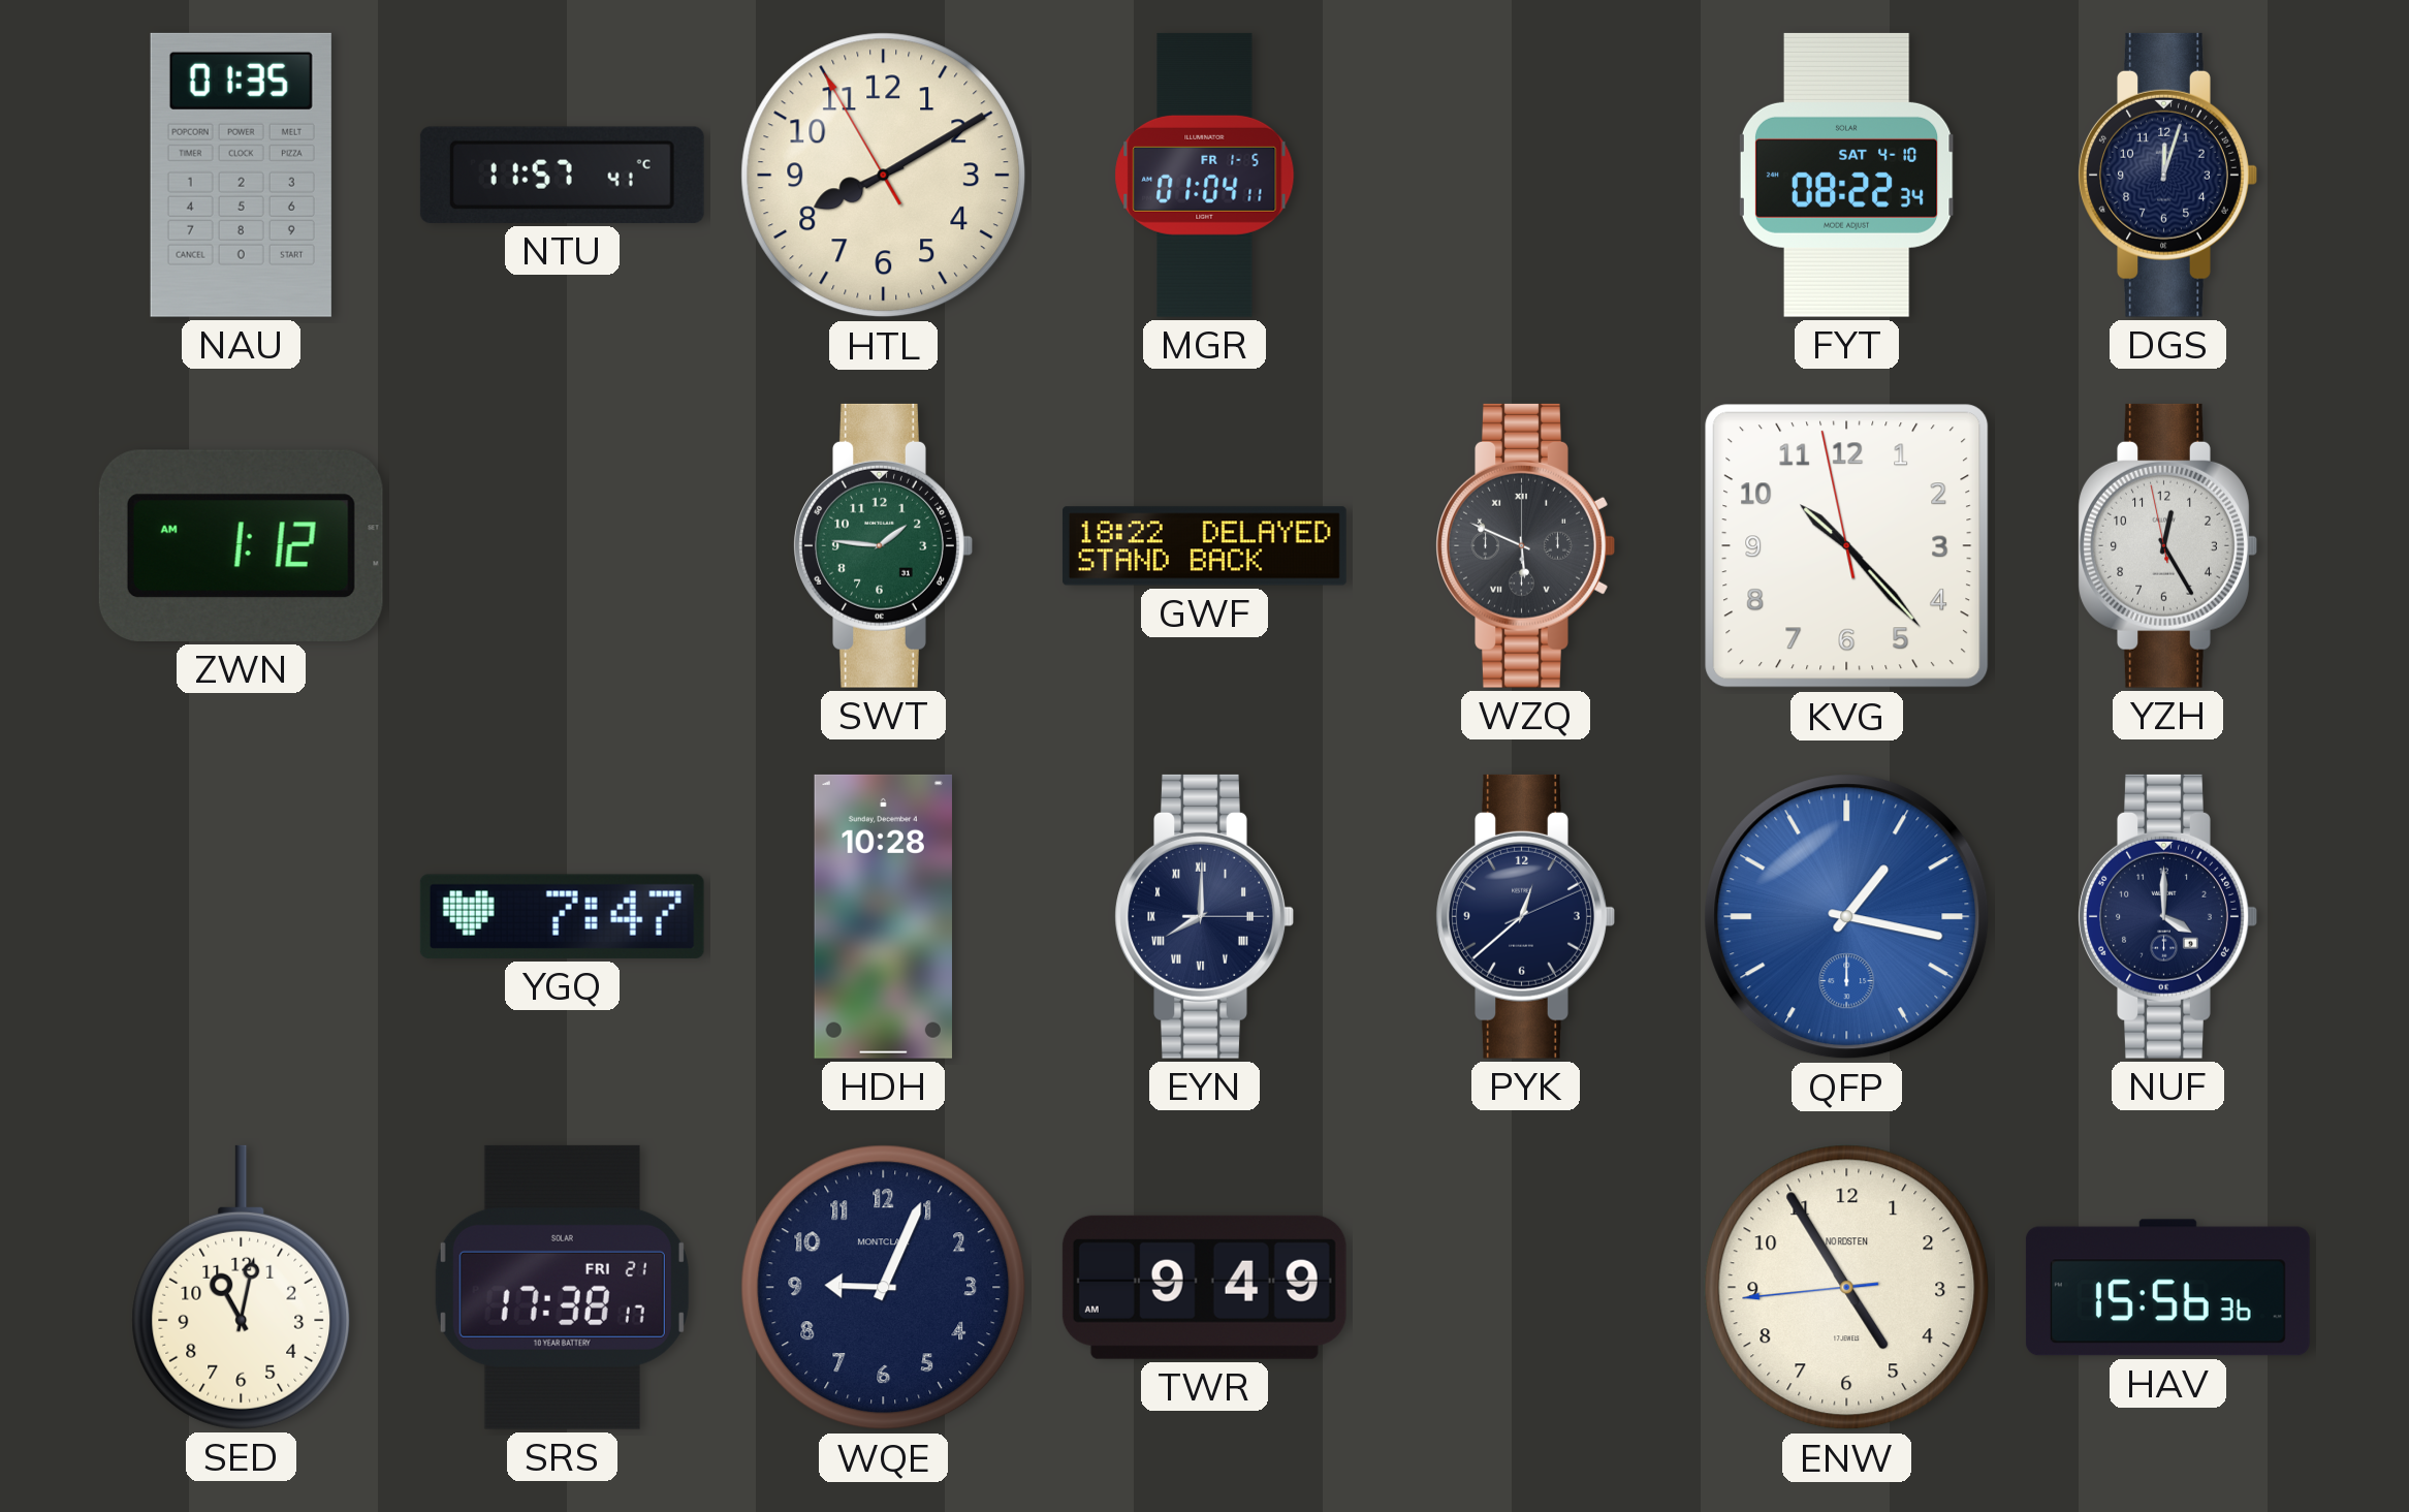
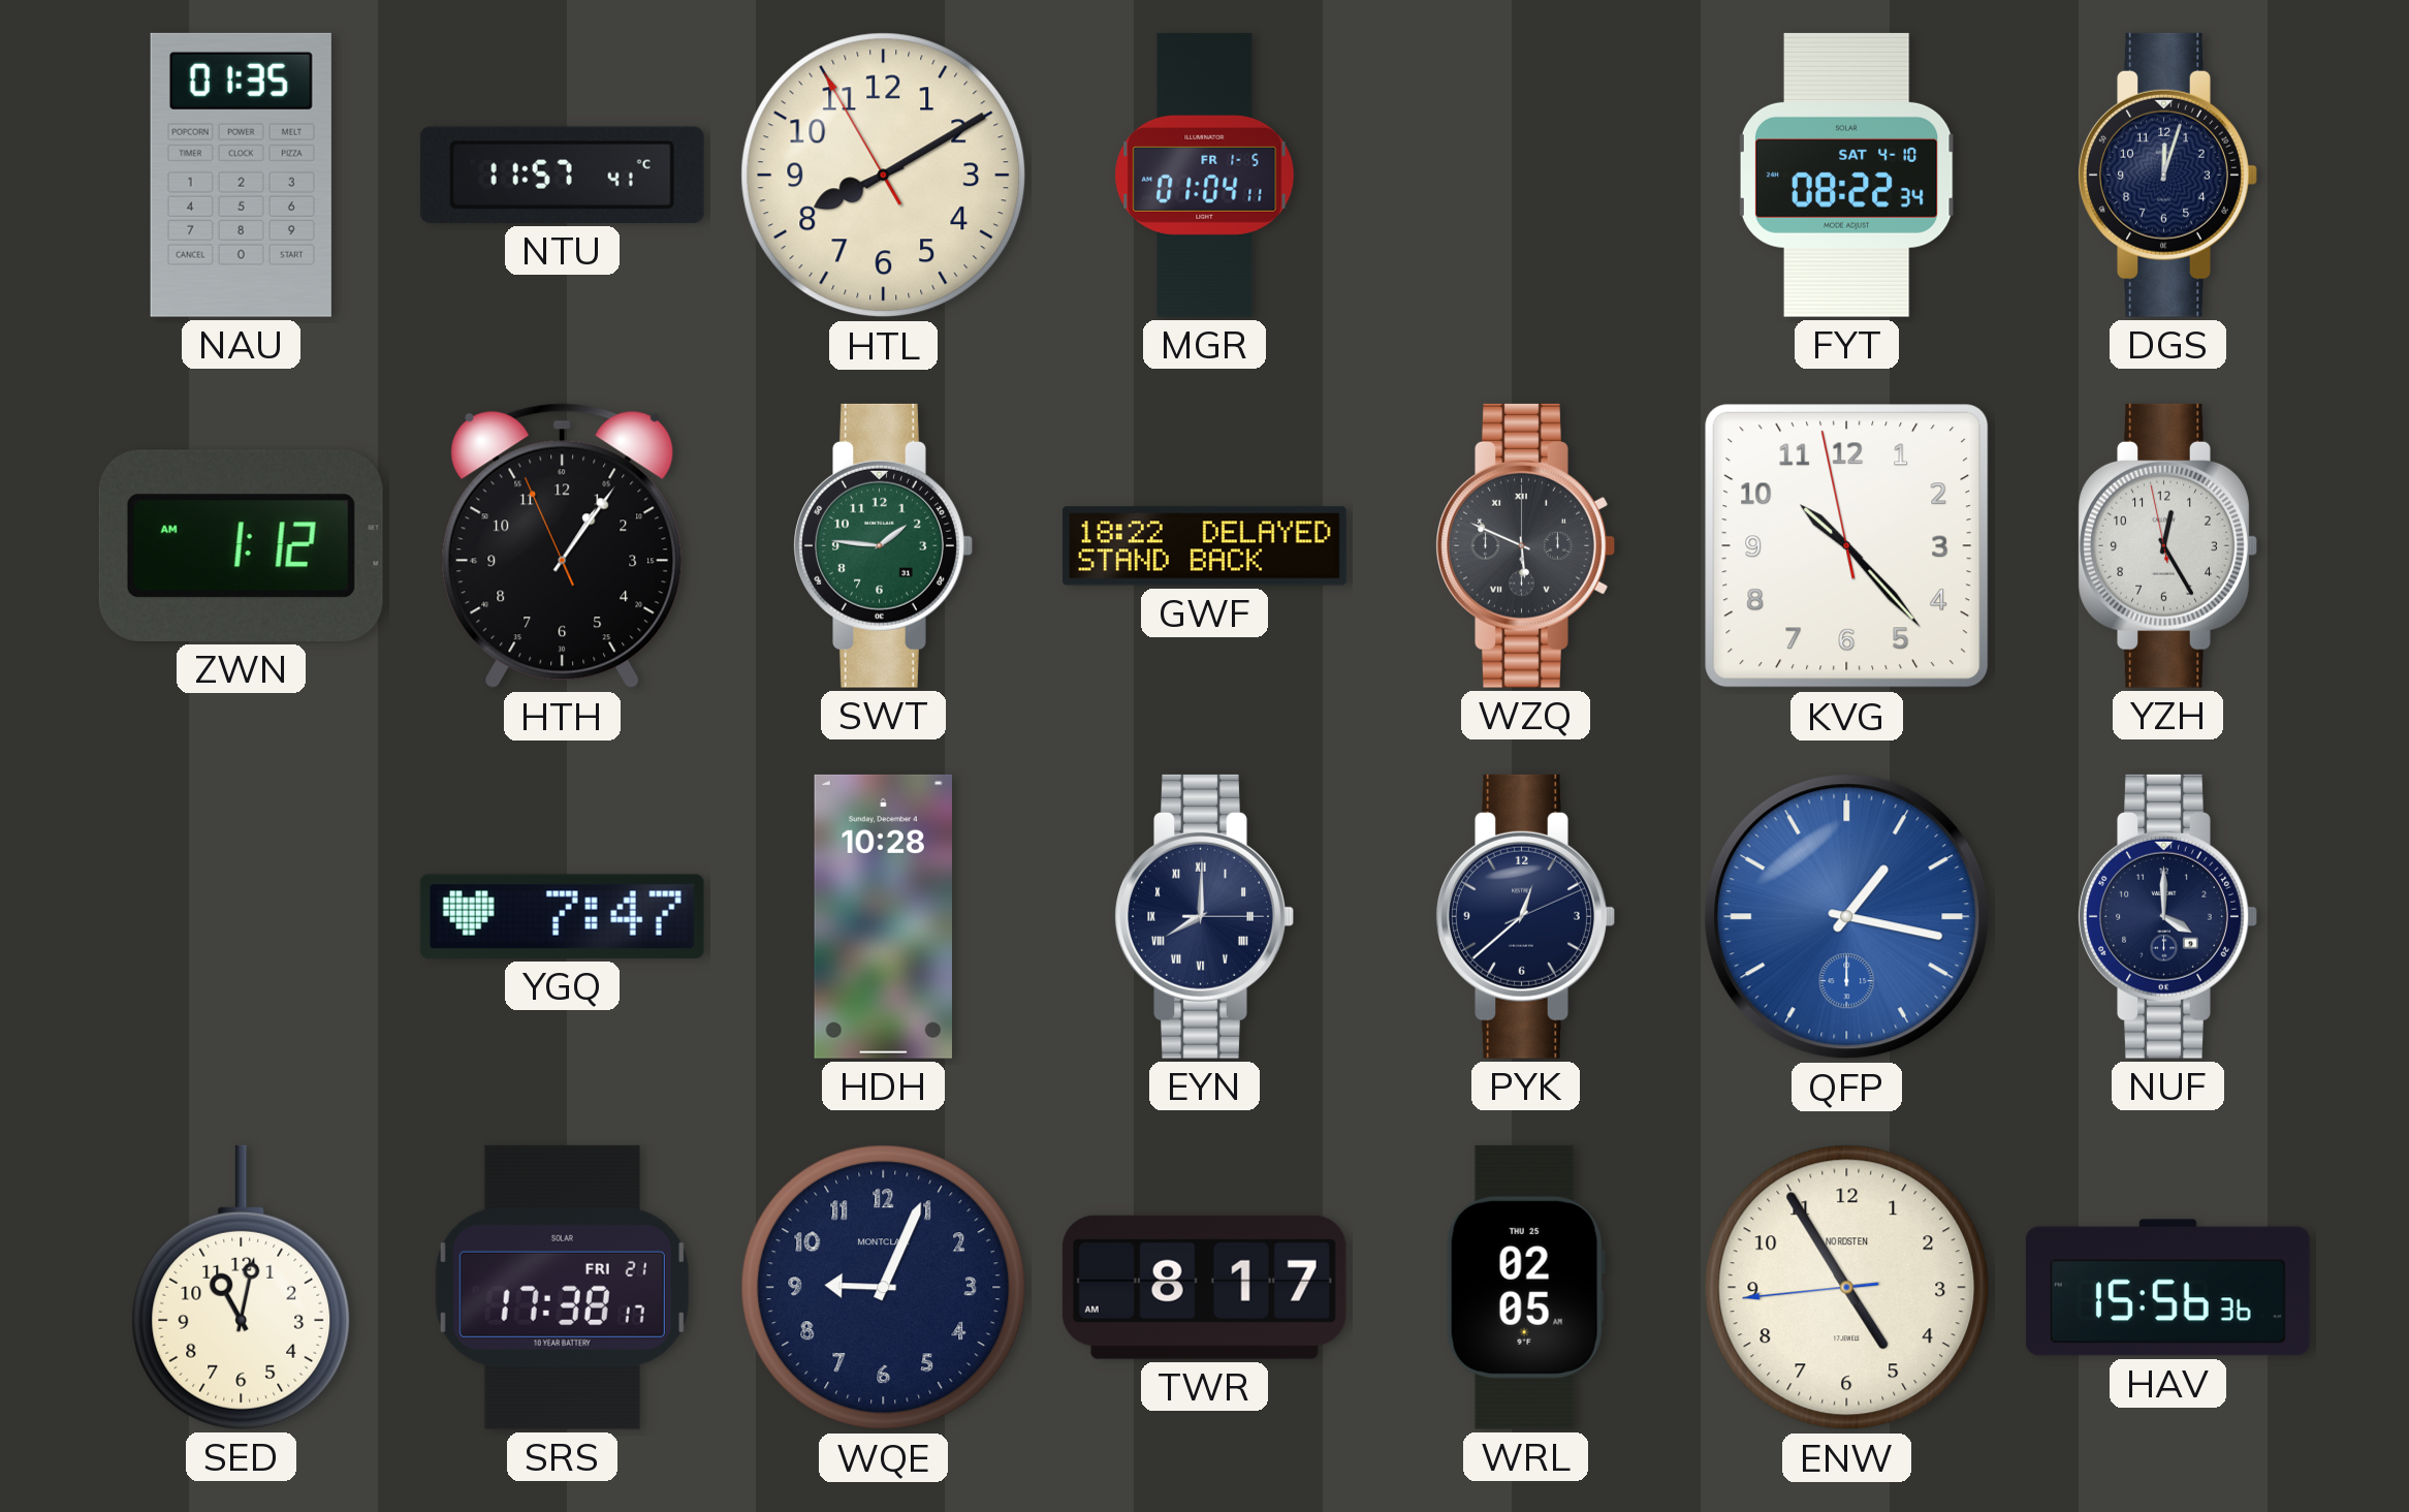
HTH: none -> 1:05 (563, 546)
TWR: 9:49 -> 8:17 (1204, 1287)
WRL: none -> 02:05 (1525, 1287)
